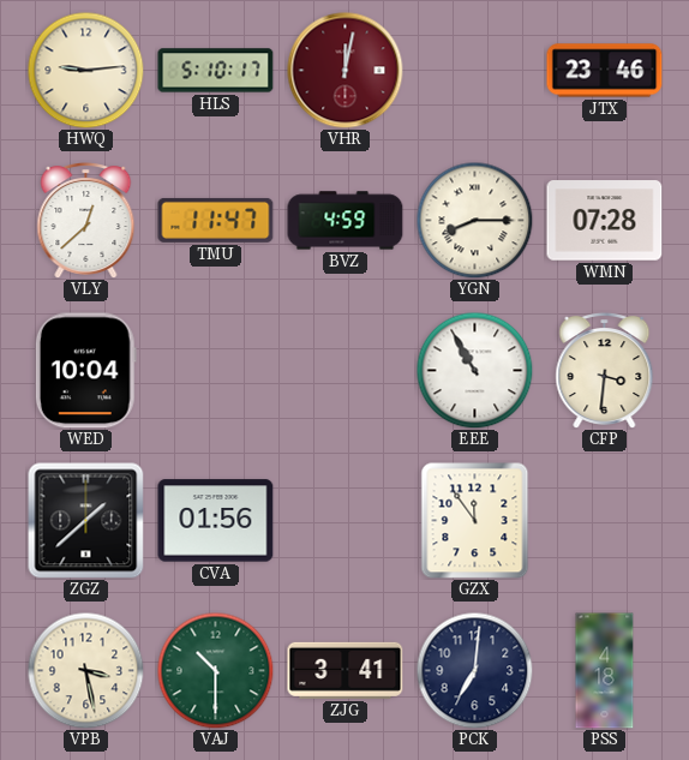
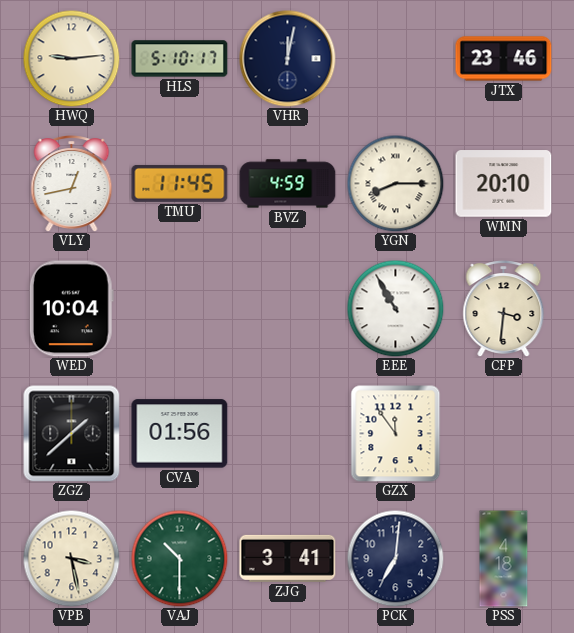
VHR dial: burgundy -> navy (288, 59)
VLY: 12:38 -> 12:43 (72, 184)
TMU: 11:47 -> 11:45 (180, 183)
WMN: 07:28 -> 20:10 (504, 184)
